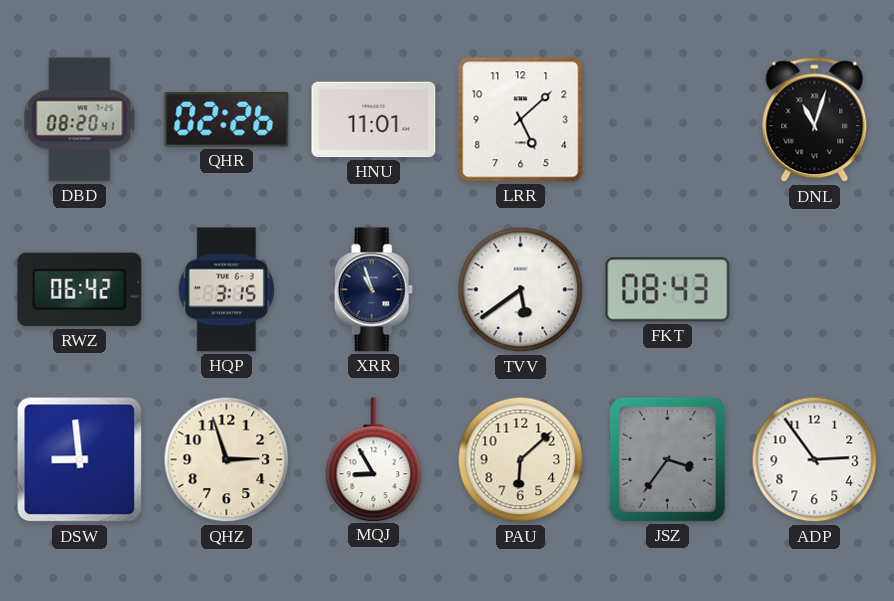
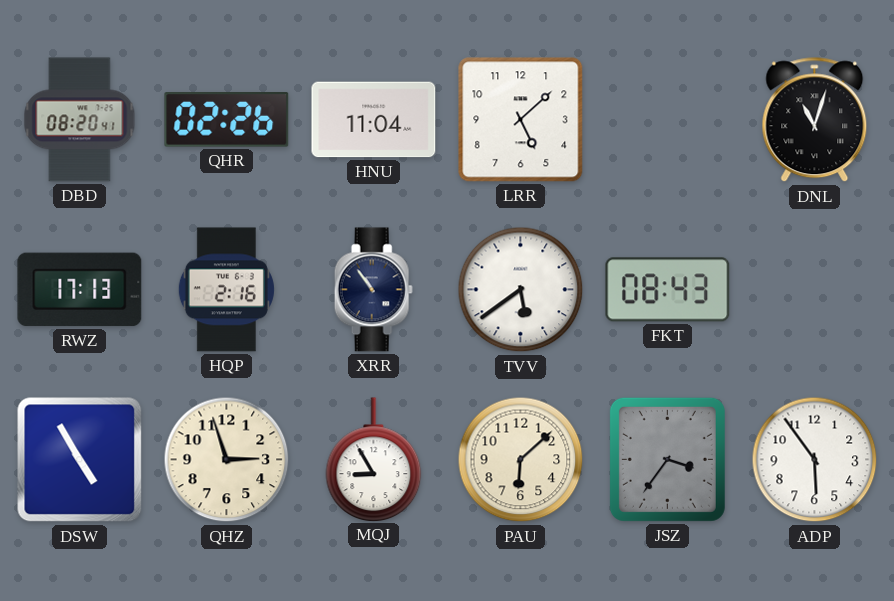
HNU: 11:01 -> 11:04 (374, 120)
RWZ: 06:42 -> 17:13 (80, 290)
HQP: 3:15 -> 2:16 (226, 290)
XRR: 10:57 -> 10:54 (373, 290)
DSW: 8:59 -> 4:55 (80, 460)
ADP: 2:54 -> 5:54 (815, 460)
